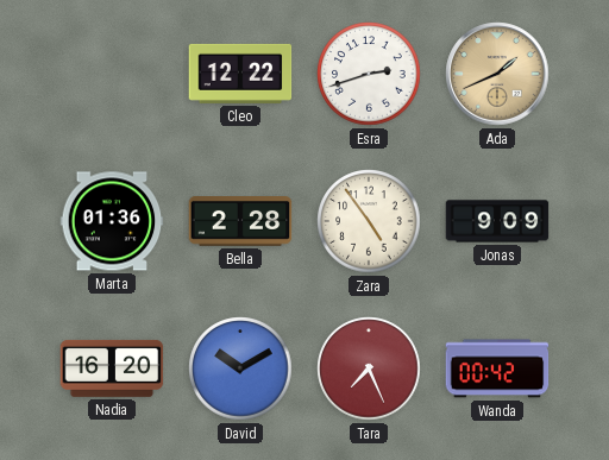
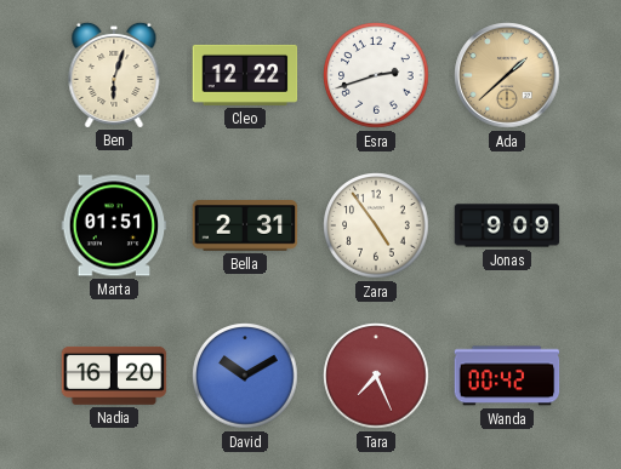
Ben: none -> 6:03 (114, 74)
Ada: 1:41 -> 1:38 (507, 75)
Marta: 01:36 -> 01:51 (114, 225)
Bella: 2:28 -> 2:31 (245, 227)
